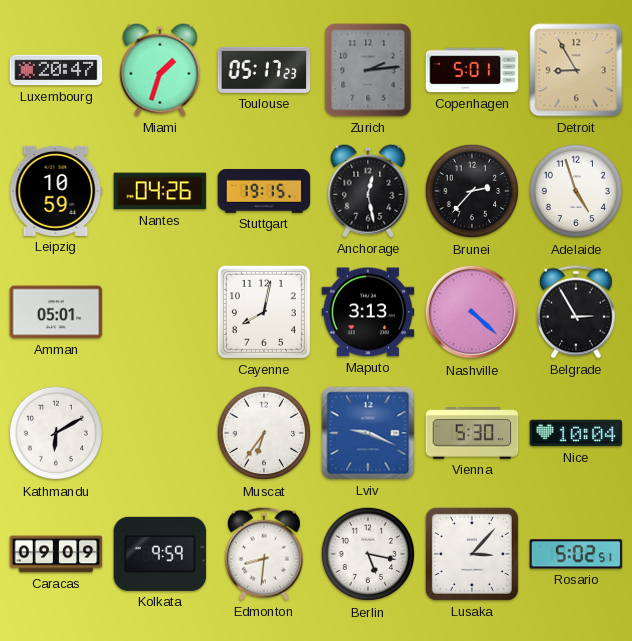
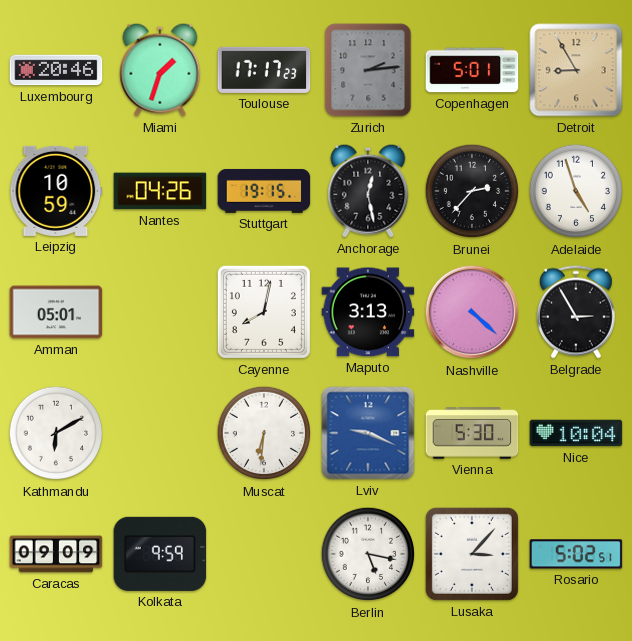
Luxembourg: 20:47 -> 20:46 (56, 70)
Toulouse: 05:17 -> 17:17 (264, 70)
Muscat: 6:36 -> 6:31 (264, 433)
Edmonton: 8:31 -> none (264, 554)
